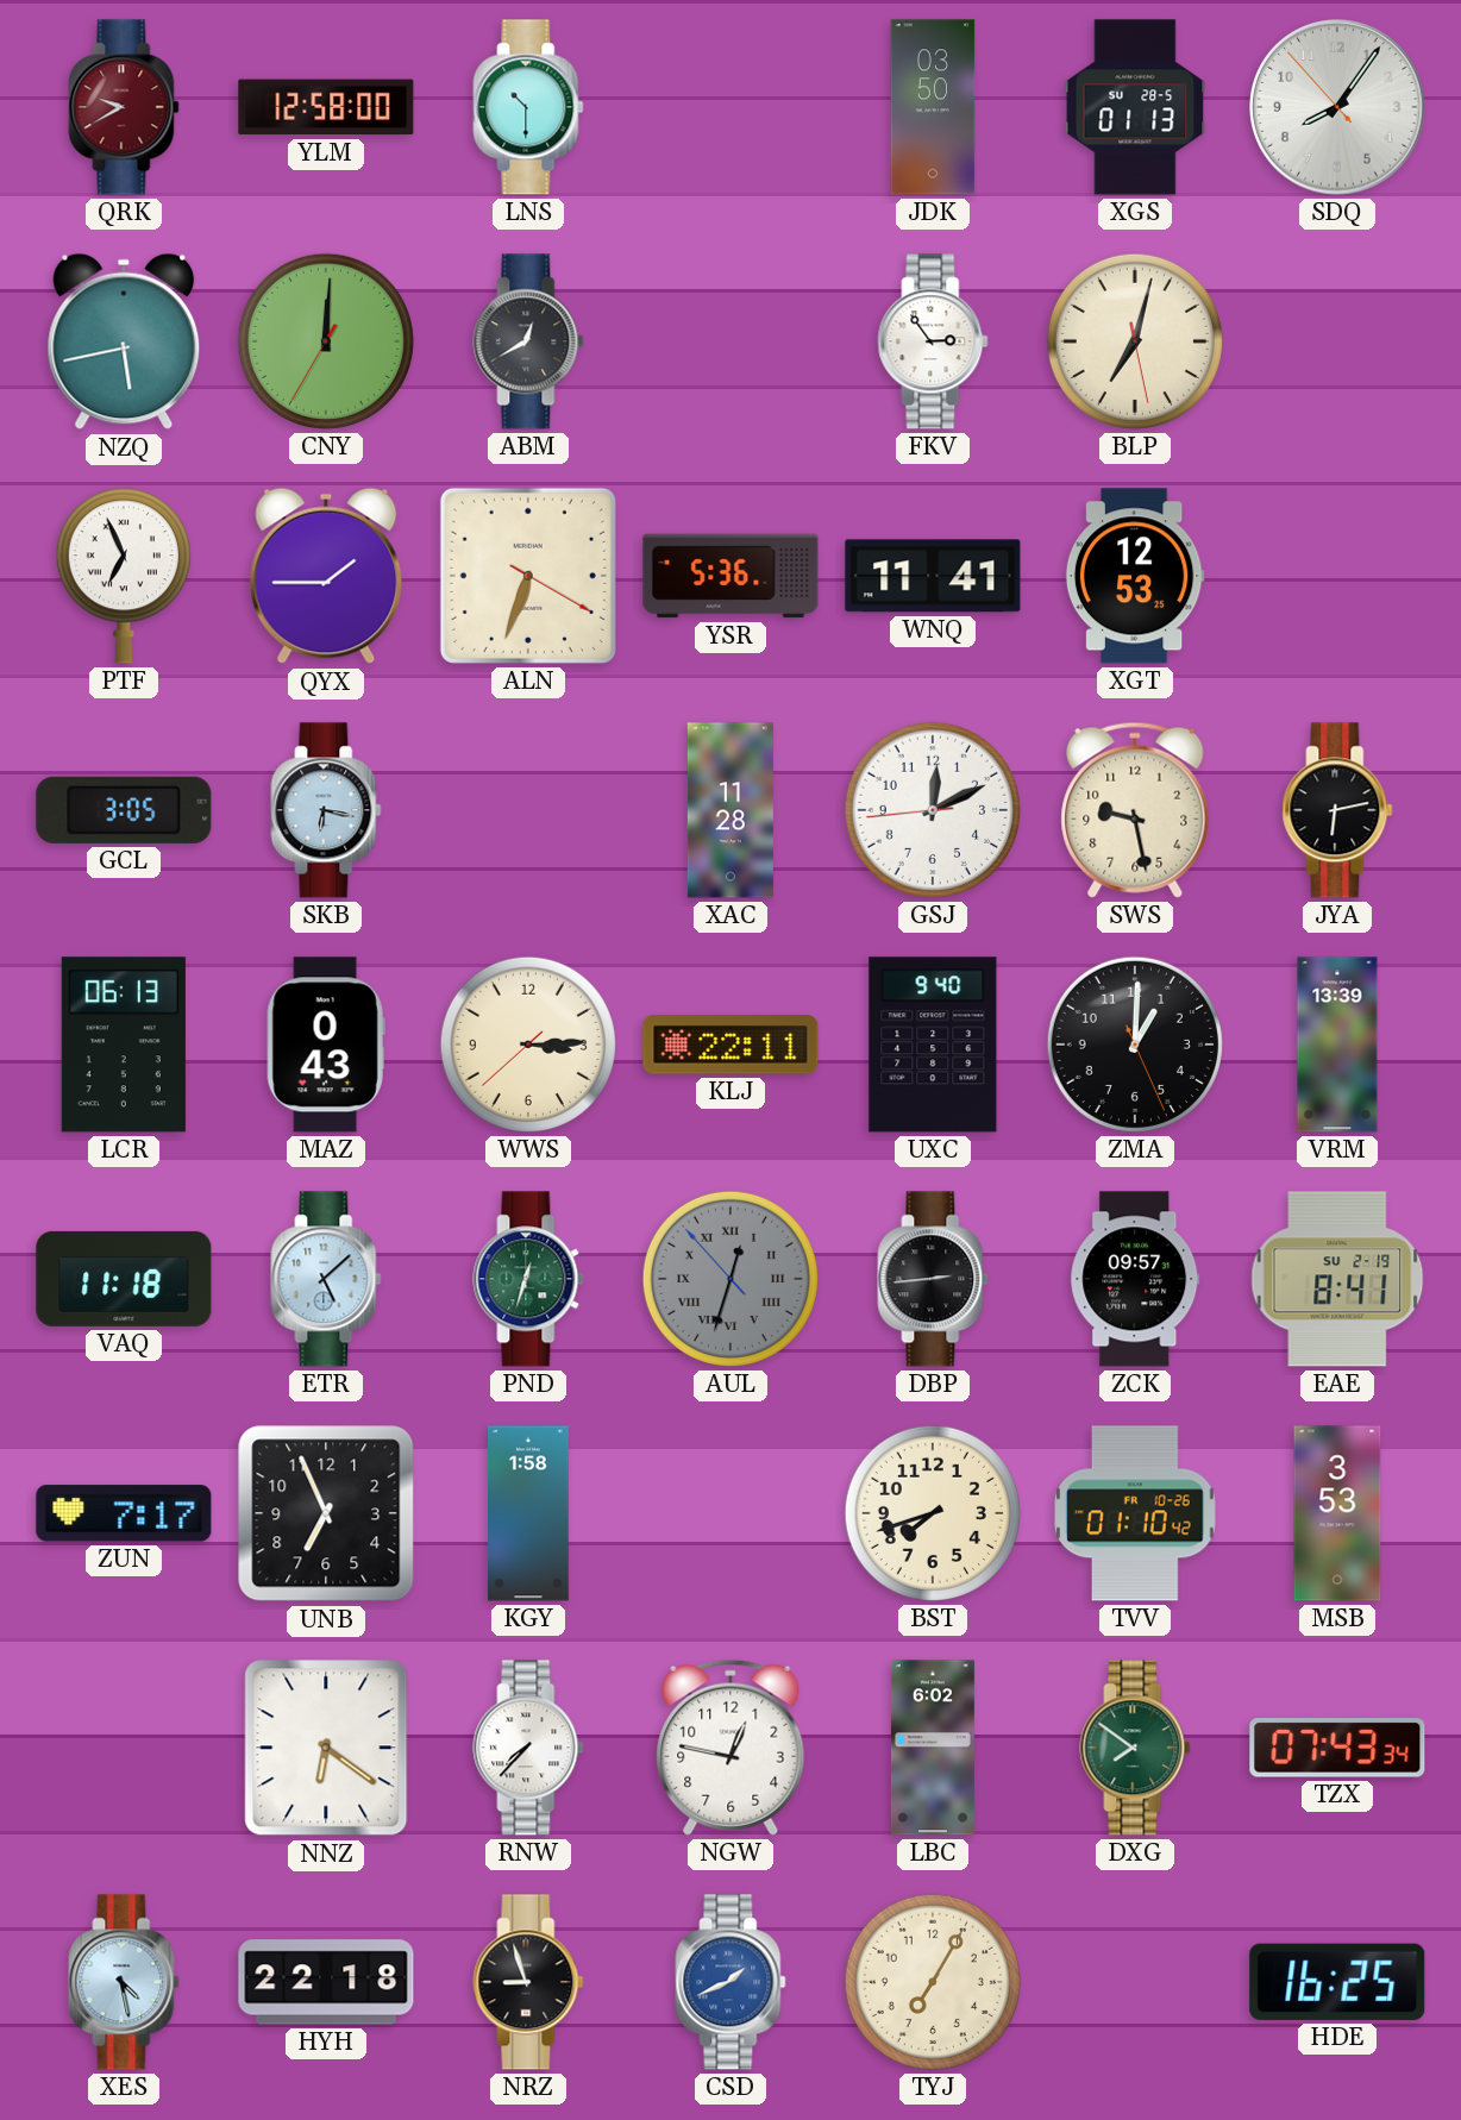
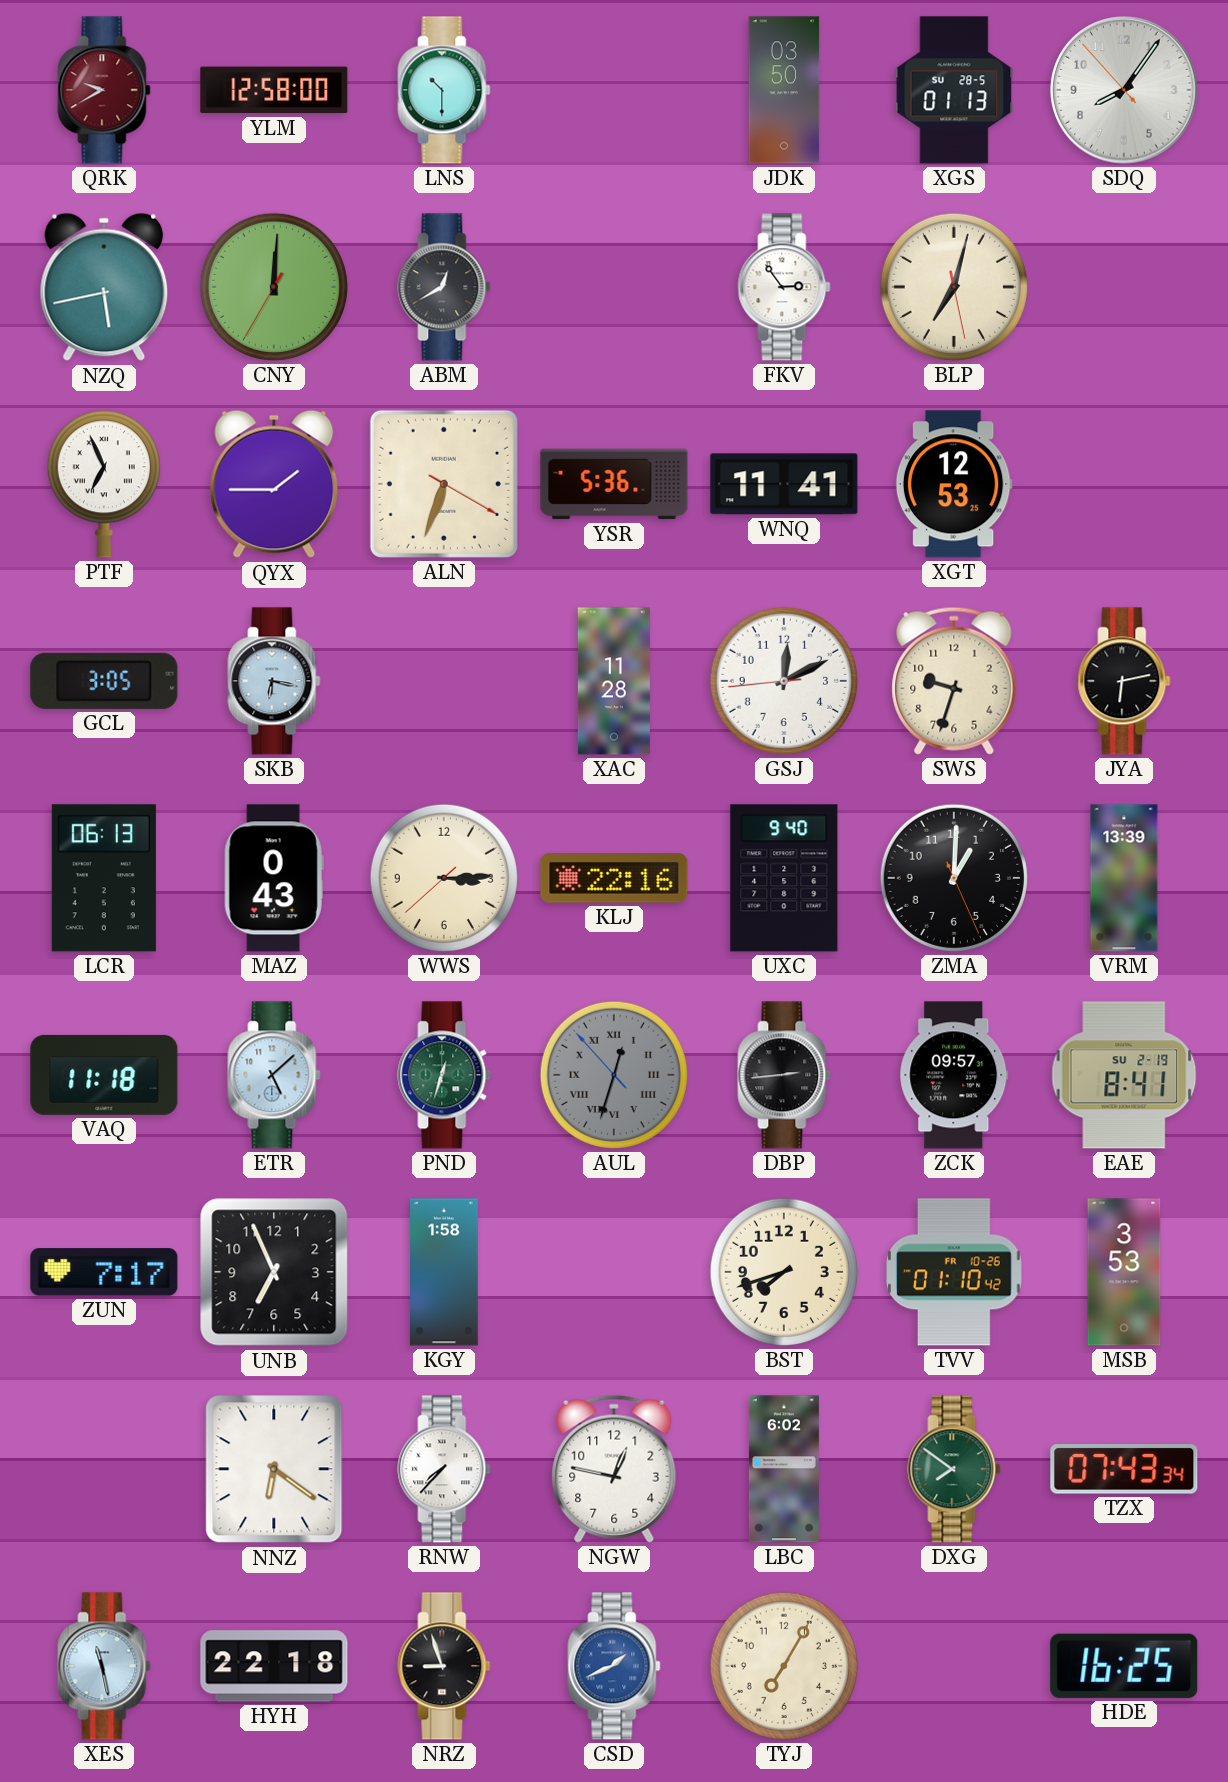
SWS: 9:28 -> 9:33 (954, 681)
KLJ: 22:11 -> 22:16 (614, 878)
XES: 4:28 -> 11:28 (104, 1666)
